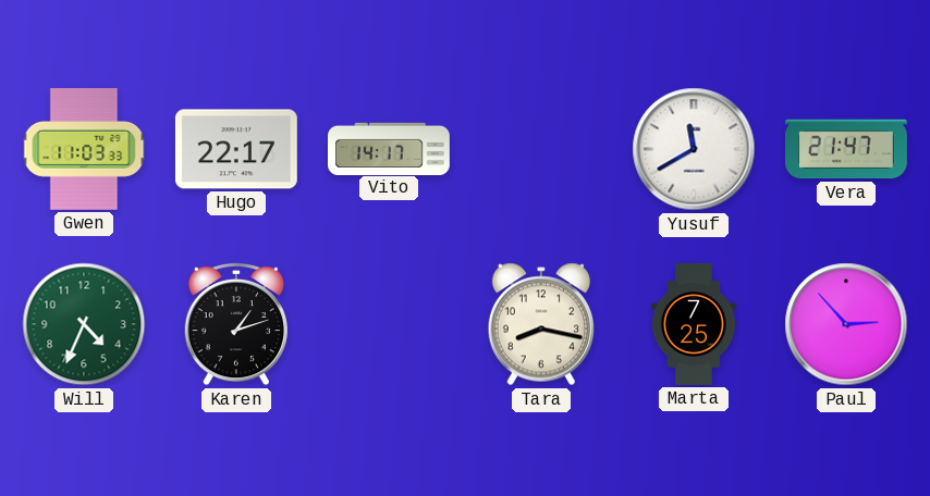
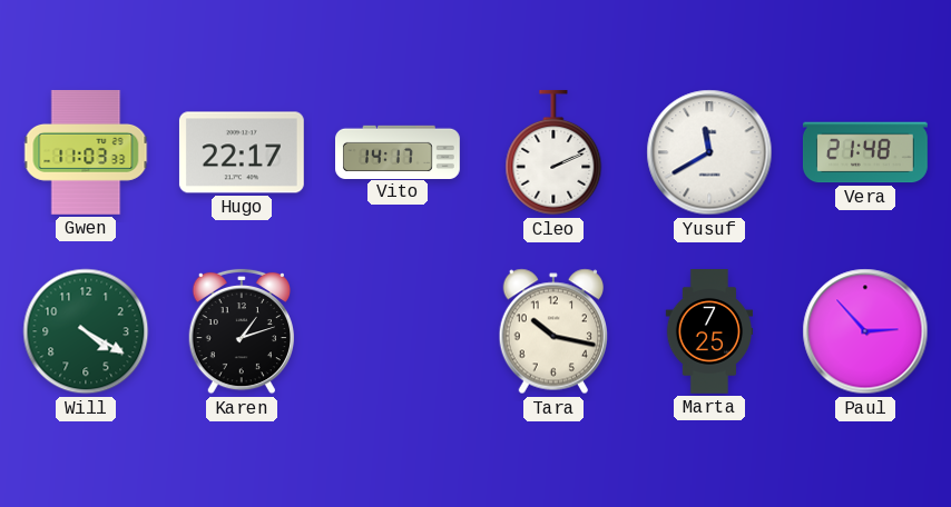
Cleo: none -> 2:11 (553, 152)
Vera: 21:47 -> 21:48 (865, 152)
Will: 4:34 -> 4:20 (86, 331)
Tara: 8:17 -> 10:17 (552, 331)
